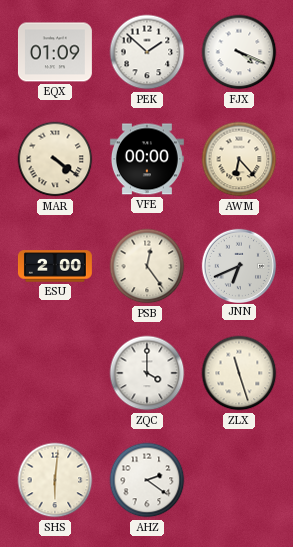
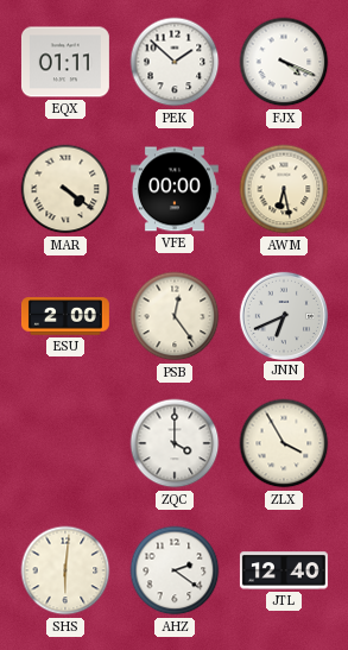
EQX: 01:09 -> 01:11 (65, 62)
AWM: 6:23 -> 6:28 (284, 189)
ZLX: 11:27 -> 3:55 (284, 443)
JTL: none -> 12:40 (284, 570)
